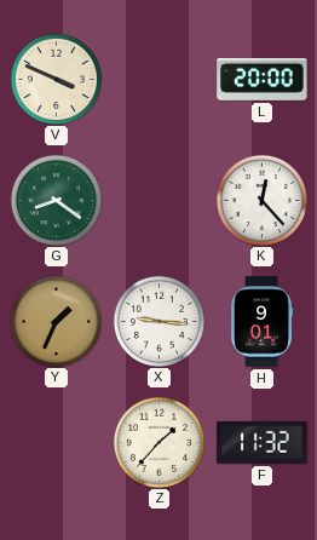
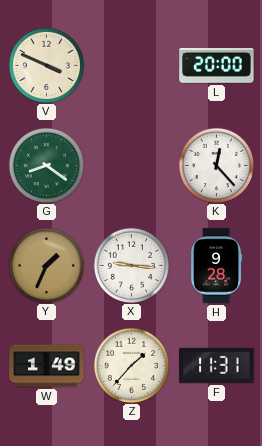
H: 9:01 -> 9:28 (216, 266)
W: none -> 1:49 (47, 366)
F: 11:32 -> 11:31 (217, 365)
